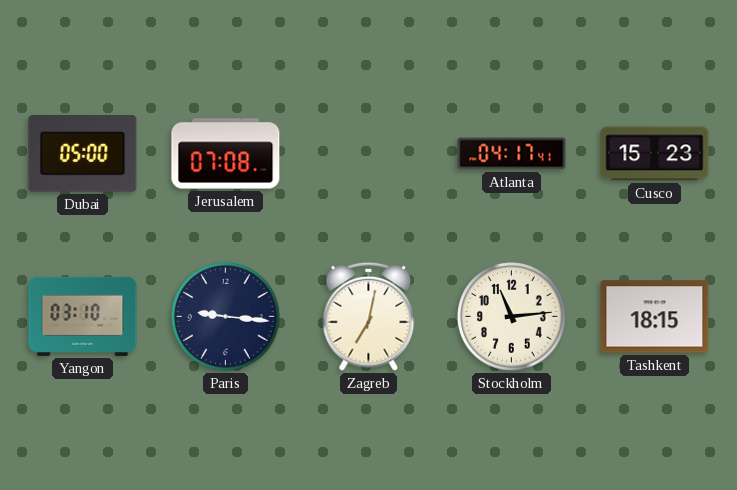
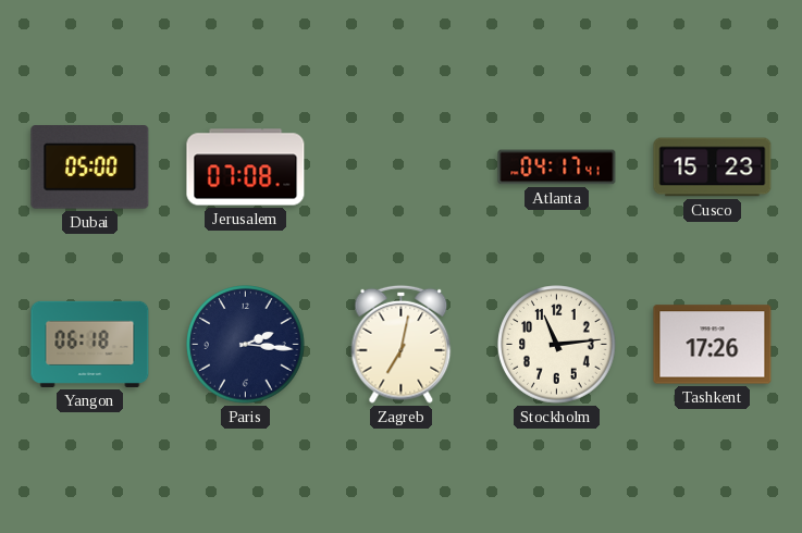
Yangon: 03:10 -> 06:18 (90, 344)
Paris: 9:16 -> 2:16 (246, 345)
Tashkent: 18:15 -> 17:26 (713, 345)
